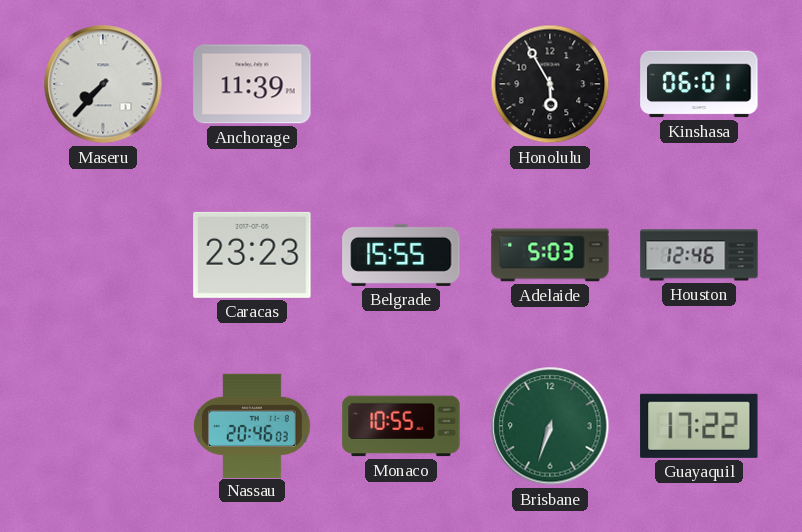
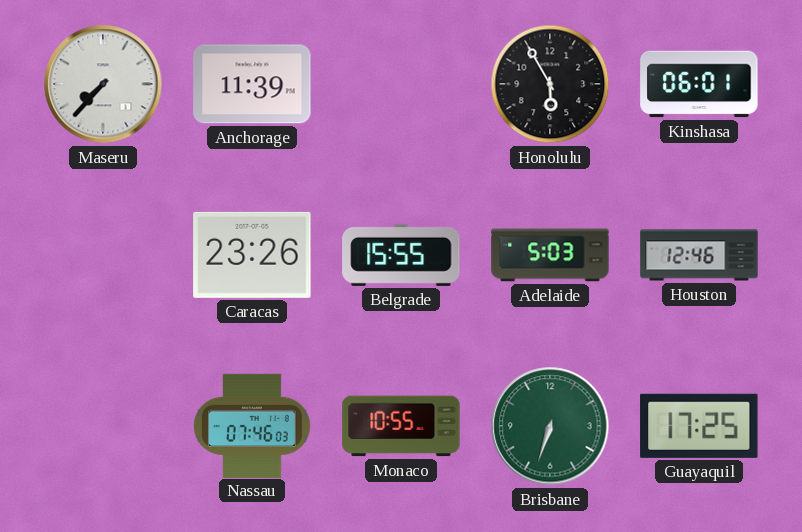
Caracas: 23:23 -> 23:26 (252, 255)
Nassau: 20:46 -> 07:46 (252, 425)
Guayaquil: 17:22 -> 17:25 (699, 426)
